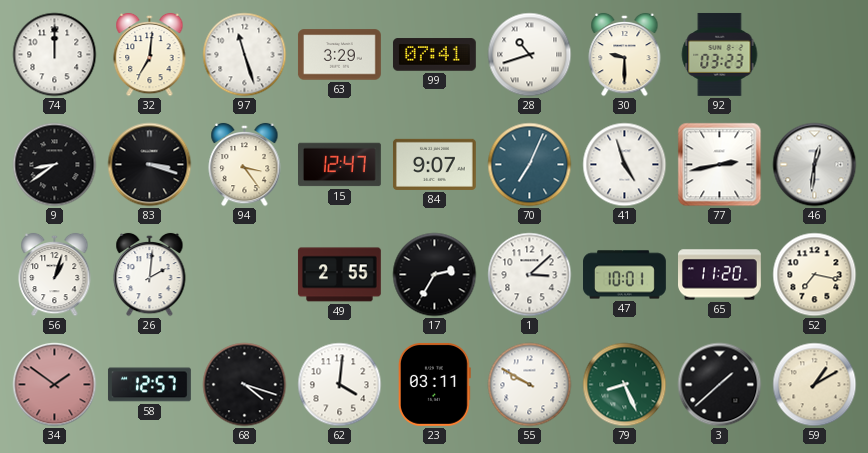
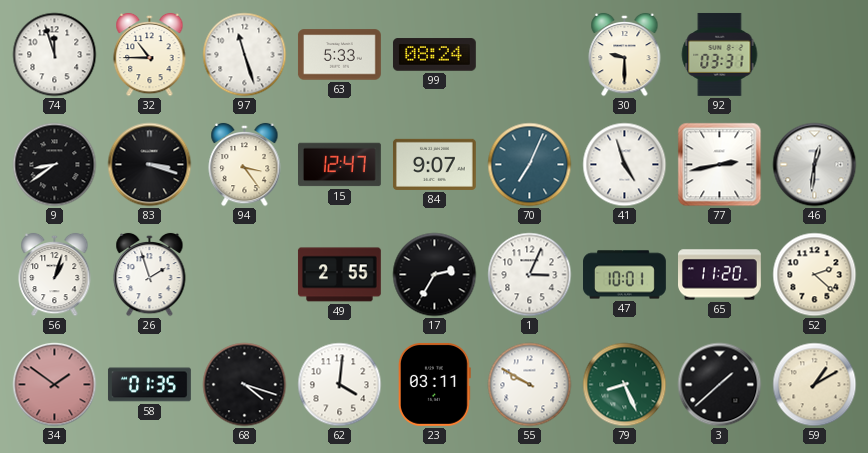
74: 12:00 -> 11:57 (55, 55)
32: 7:01 -> 10:45 (150, 55)
63: 3:29 -> 5:33 (339, 55)
99: 07:41 -> 08:24 (434, 55)
28: 10:42 -> none (530, 55)
92: 03:23 -> 03:31 (720, 54)
26: 2:01 -> 1:57 (150, 275)
1: 3:08 -> 3:04 (530, 275)
52: 7:17 -> 2:22 (815, 275)
58: 12:57 -> 01:35 (149, 385)
